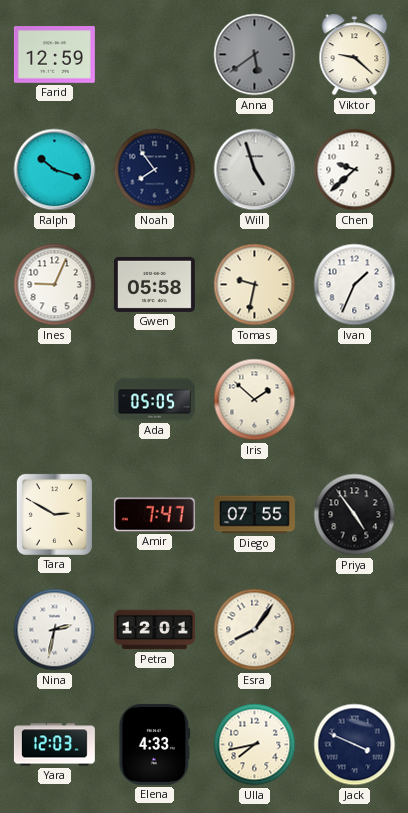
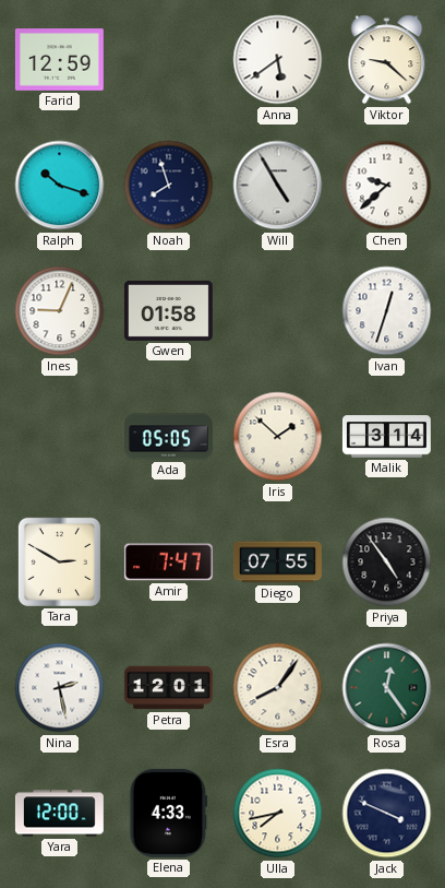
Anna dial: grey -> white (278, 60)
Noah: 7:54 -> 7:57 (169, 186)
Will: 4:57 -> 4:55 (278, 186)
Gwen: 05:58 -> 01:58 (168, 310)
Tomas: 9:32 -> none (255, 285)
Ivan: 1:34 -> 12:33 (387, 311)
Malik: none -> 3:14 (386, 437)
Nina: 2:32 -> 2:28 (60, 688)
Rosa: none -> 12:24 (387, 688)
Yara: 12:03 -> 12:00 (59, 814)
